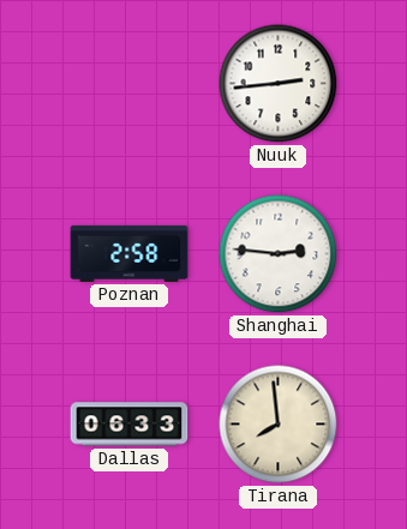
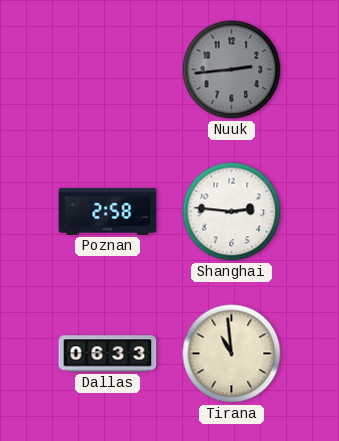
Nuuk dial: white -> grey (232, 70)
Tirana: 7:59 -> 10:59 (232, 354)
